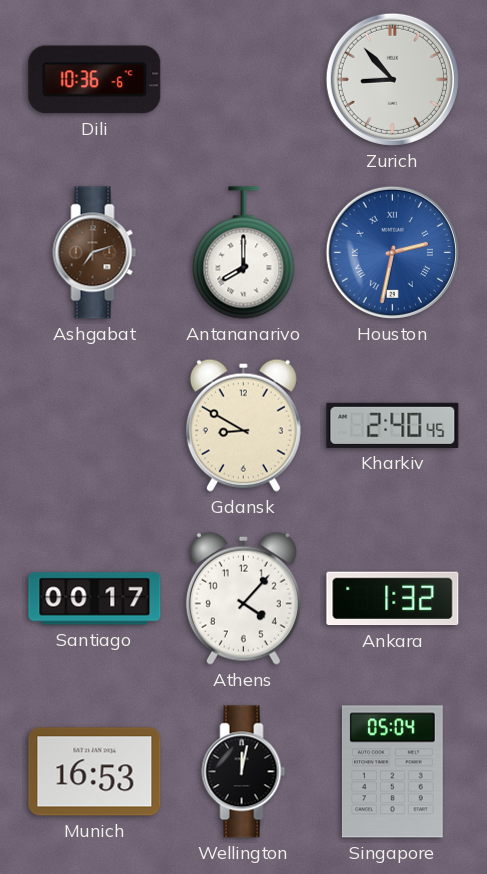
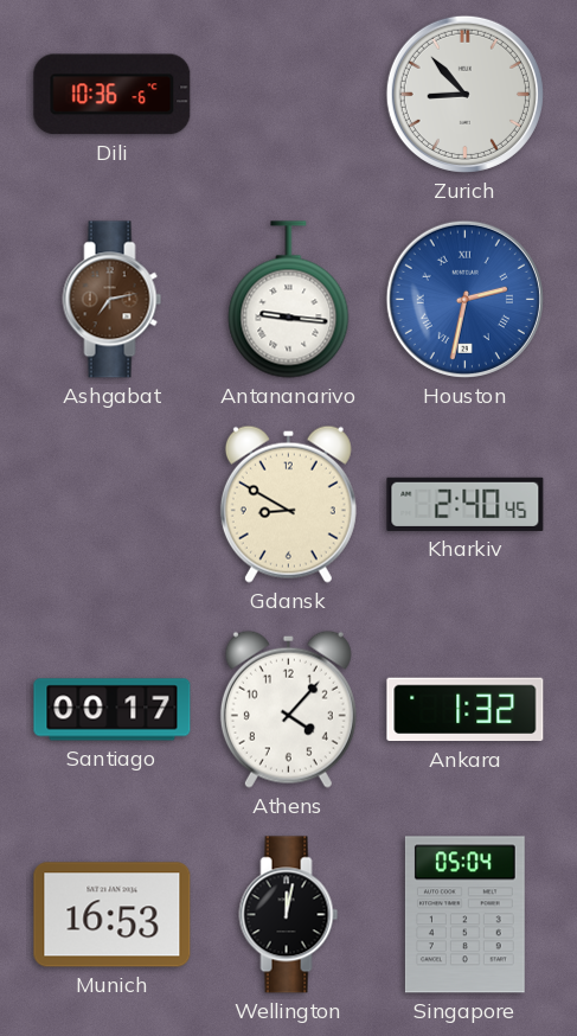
Ashgabat: 7:12 -> 7:13 (113, 300)
Antananarivo: 8:00 -> 9:16 (289, 300)
